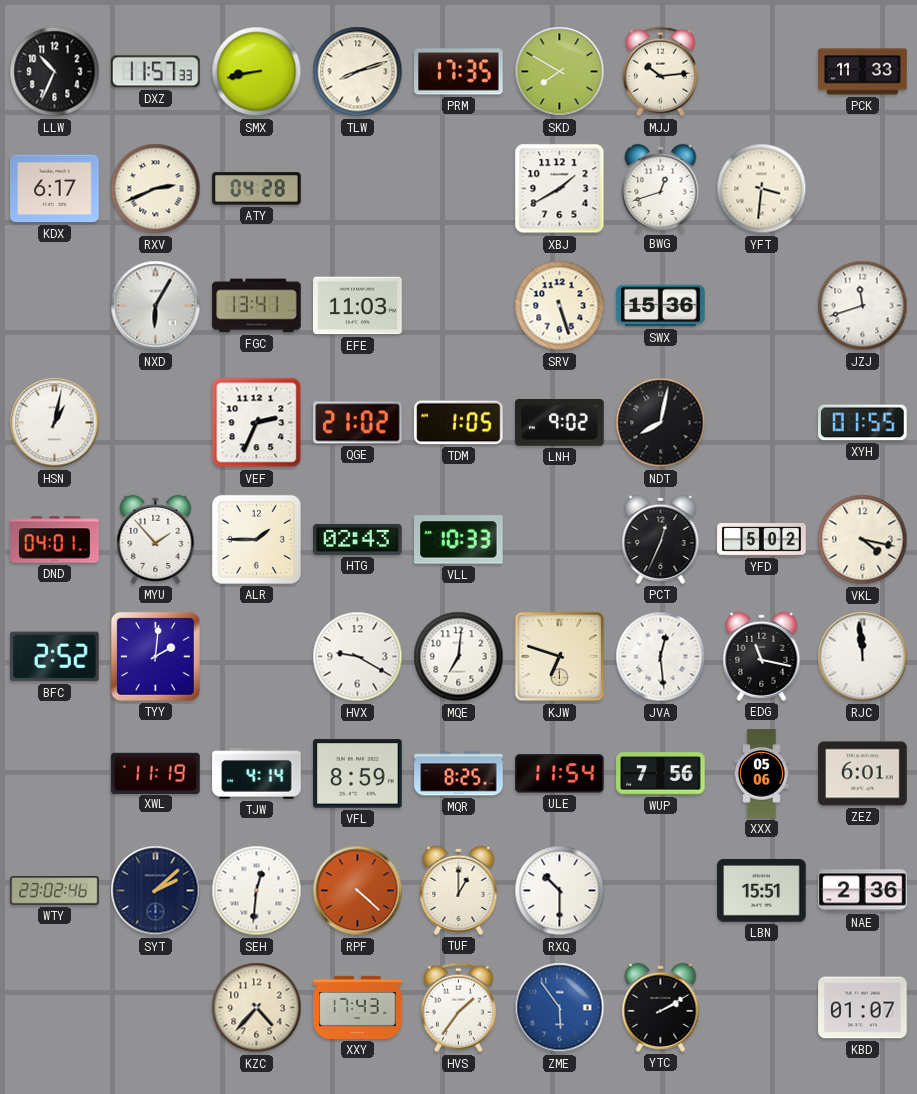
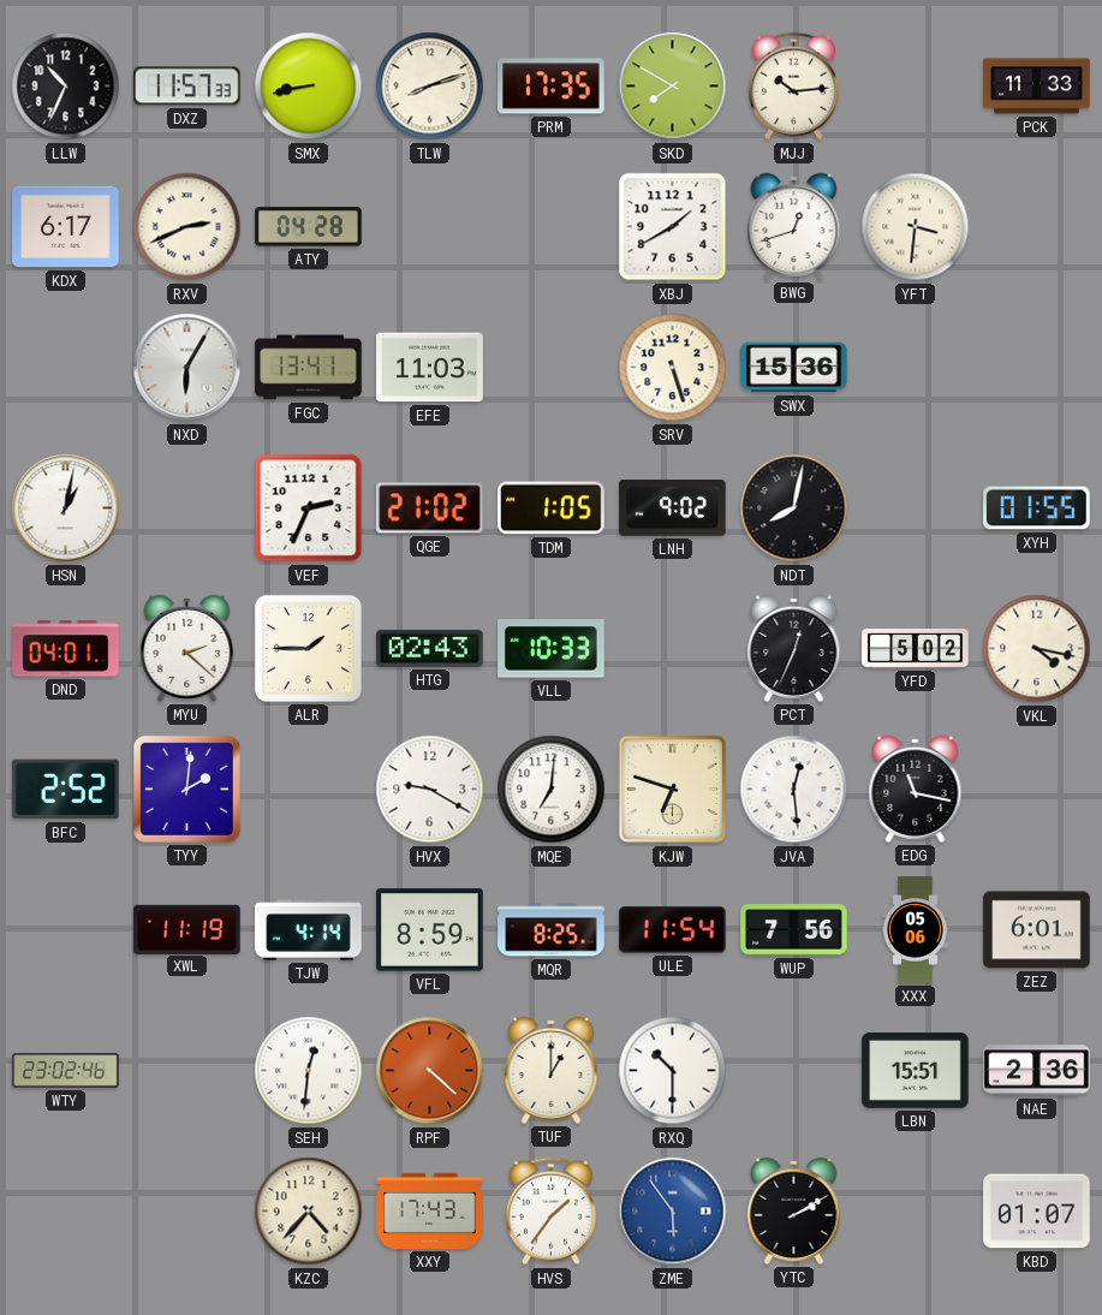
JZJ: 11:42 -> none (863, 306)
MYU: 1:53 -> 2:22 (187, 648)
RJC: 11:59 -> none (863, 657)
SYT: 2:08 -> none (156, 891)
